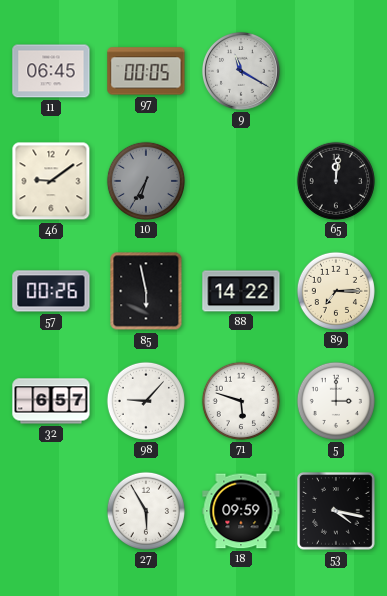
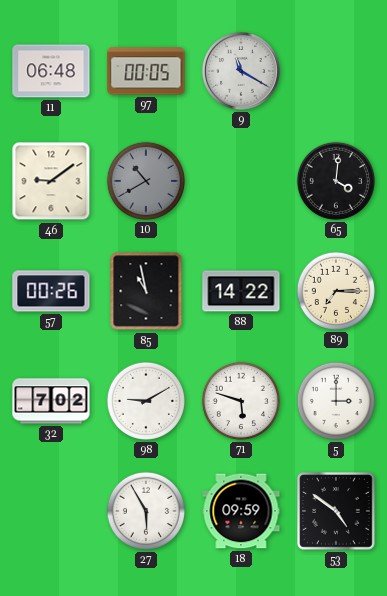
11: 06:45 -> 06:48 (51, 71)
10: 6:35 -> 10:40 (146, 181)
65: 12:01 -> 4:01 (336, 181)
85: 5:58 -> 10:58 (146, 291)
32: 6:57 -> 7:02 (51, 401)
98: 9:07 -> 9:10 (146, 401)
53: 4:17 -> 4:51 (336, 511)
